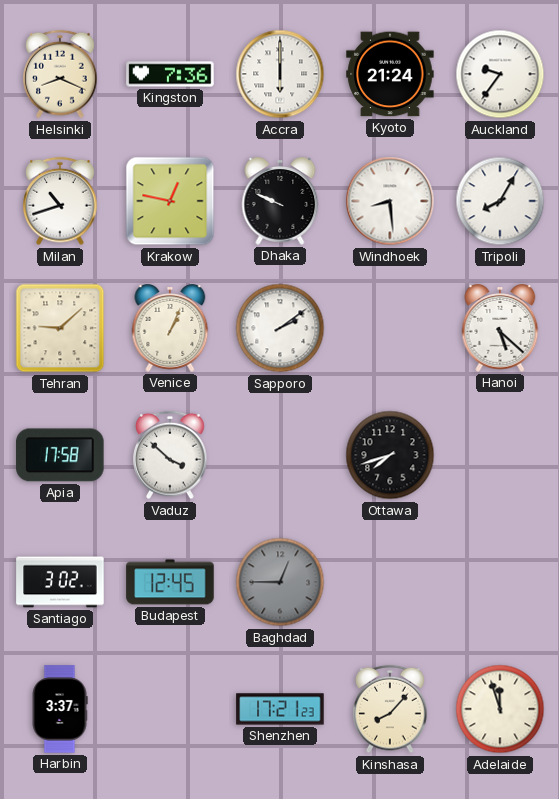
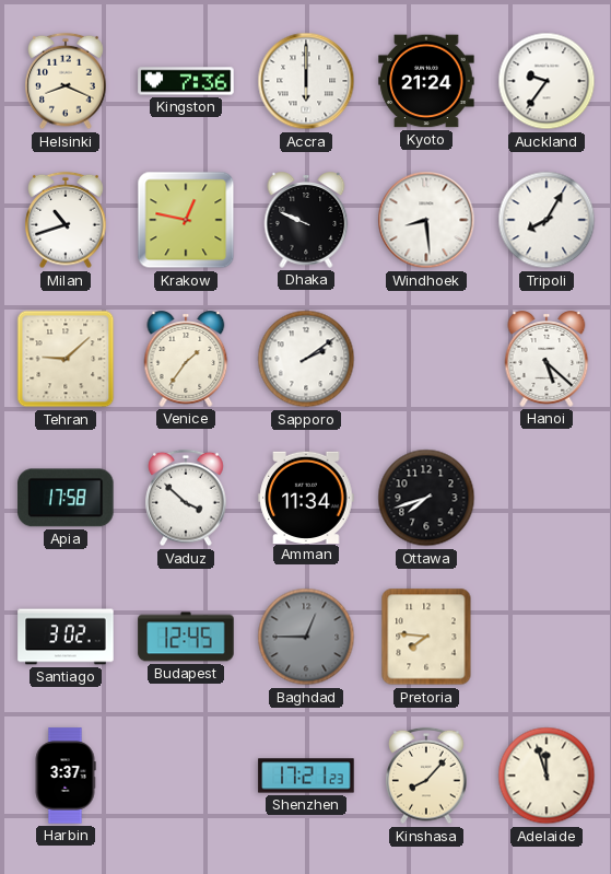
Venice: 1:04 -> 1:36 (186, 359)
Amman: none -> 11:34 (306, 497)
Pretoria: none -> 7:46 (426, 637)
